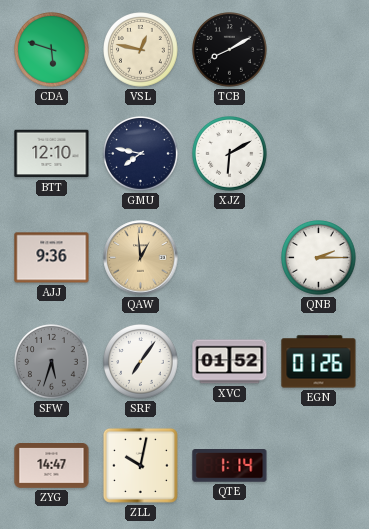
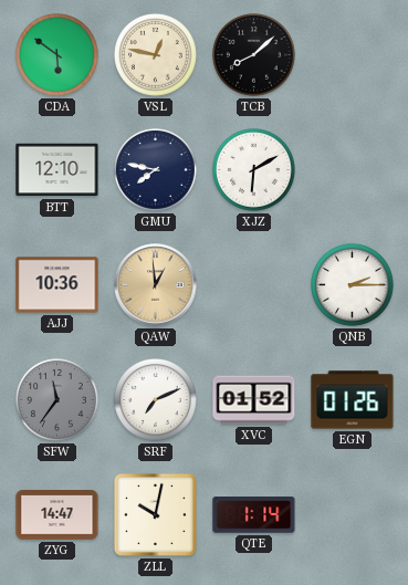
CDA: 5:48 -> 5:51 (57, 55)
TCB: 8:10 -> 8:08 (254, 55)
AJJ: 9:36 -> 10:36 (57, 285)
SFW: 5:33 -> 11:36 (57, 400)
SRF: 7:06 -> 7:11 (156, 400)
